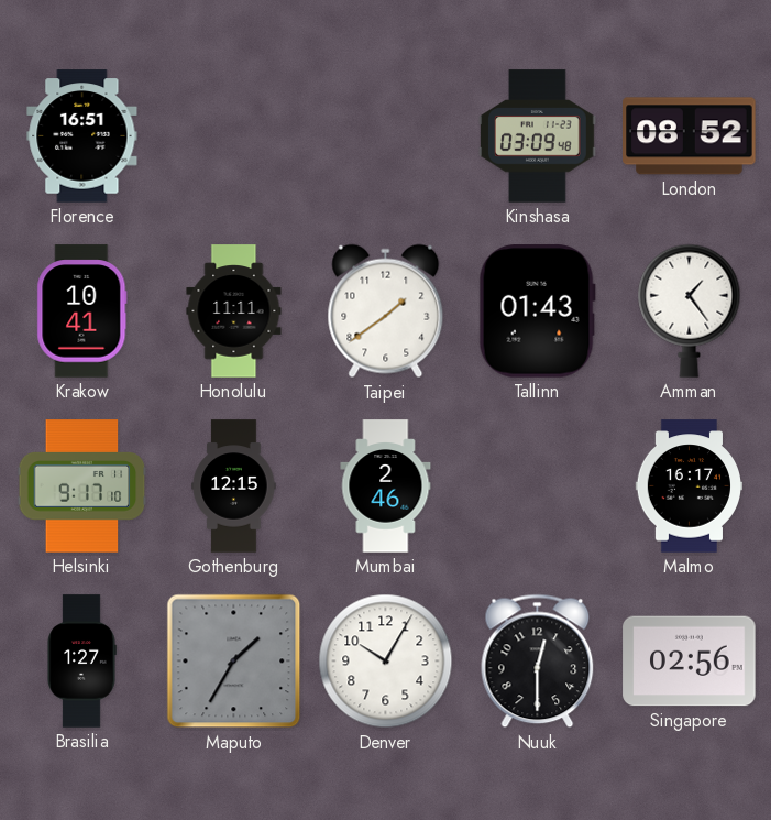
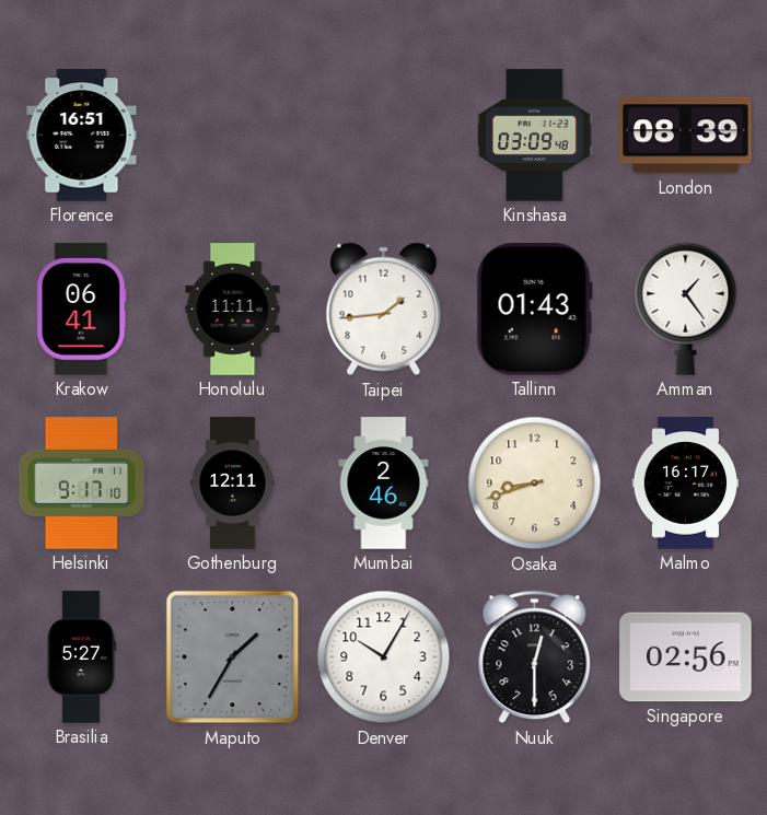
London: 08:52 -> 08:39 (686, 136)
Krakow: 10:41 -> 06:41 (82, 310)
Taipei: 1:39 -> 1:44 (384, 310)
Gothenburg: 12:15 -> 12:11 (233, 484)
Osaka: none -> 8:42 (535, 484)
Brasilia: 1:27 -> 5:27 (81, 657)
